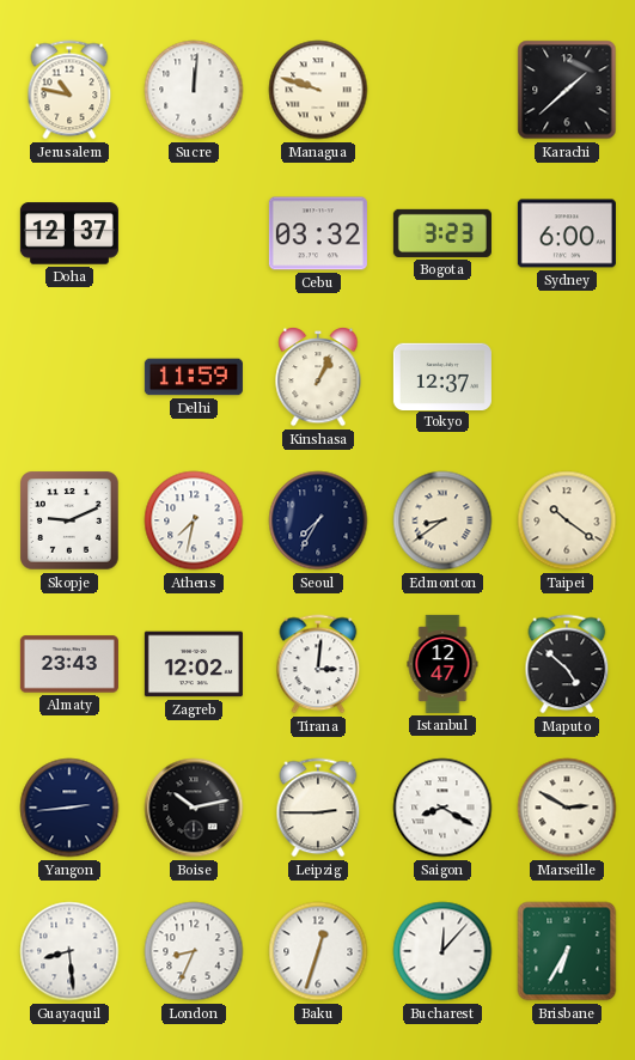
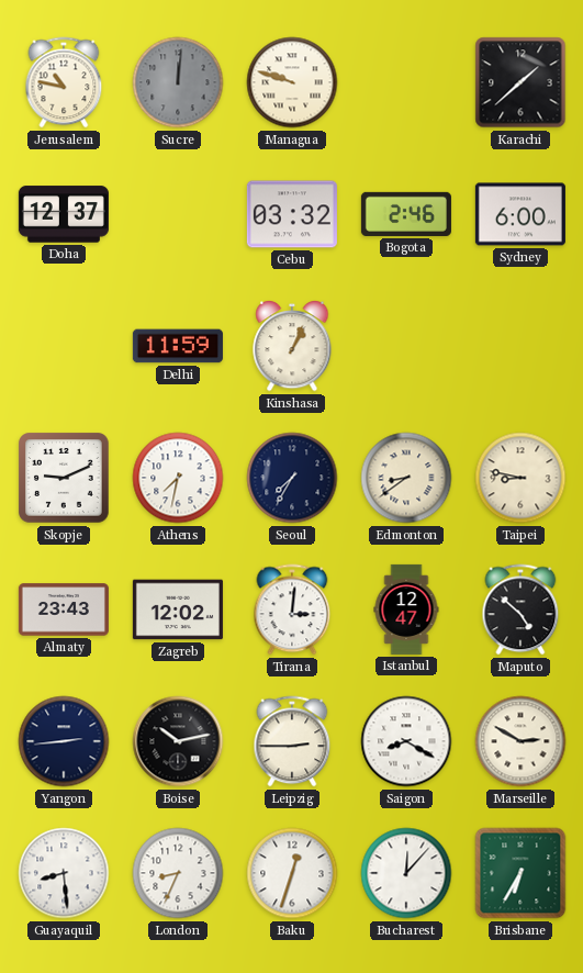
Sucre dial: white -> grey (178, 82)
Bogota: 3:23 -> 2:46 (406, 214)
Tokyo: 12:37 -> none (442, 376)
Taipei: 10:21 -> 8:47 (520, 478)
